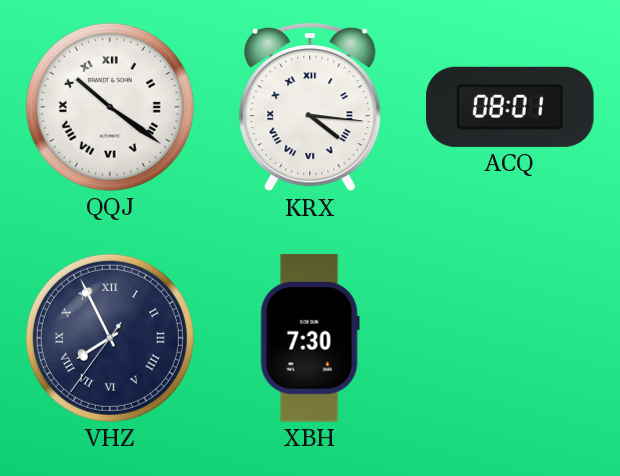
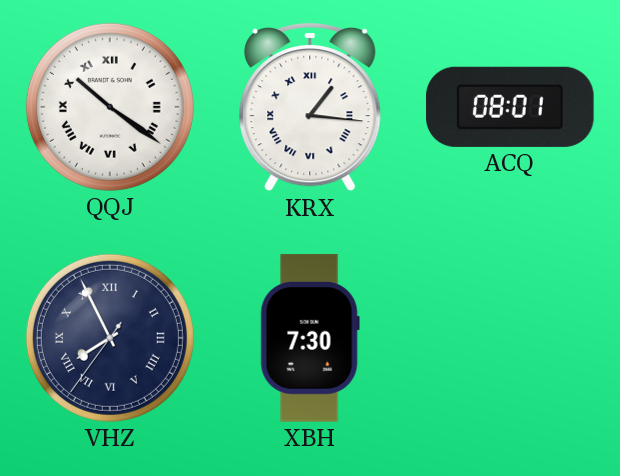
KRX: 4:16 -> 1:16 (310, 107)
